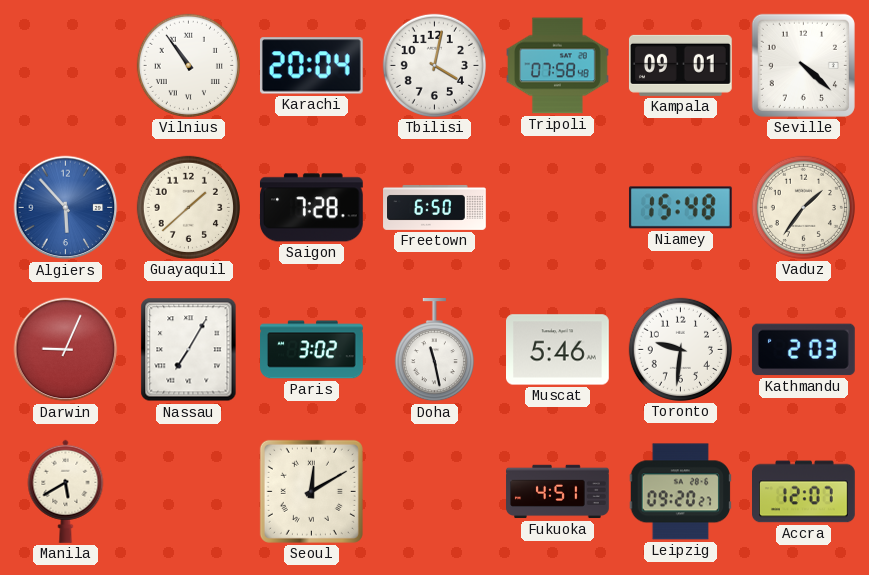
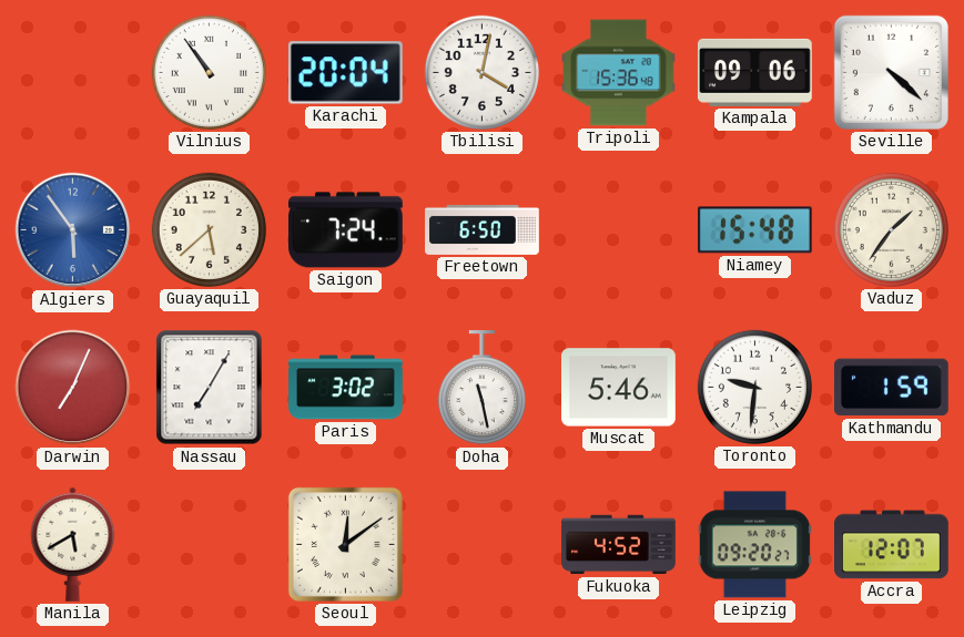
Tripoli: 07:58 -> 15:36 (619, 73)
Kampala: 09:01 -> 09:06 (755, 72)
Algiers: 5:53 -> 5:54 (73, 230)
Guayaquil: 1:38 -> 5:38 (209, 229)
Saigon: 7:28 -> 7:24 (345, 230)
Darwin: 9:04 -> 7:04 (73, 388)
Kathmandu: 2:03 -> 1:59 (891, 388)
Seoul: 12:10 -> 12:09 (345, 544)
Fukuoka: 4:51 -> 4:52 (619, 545)
